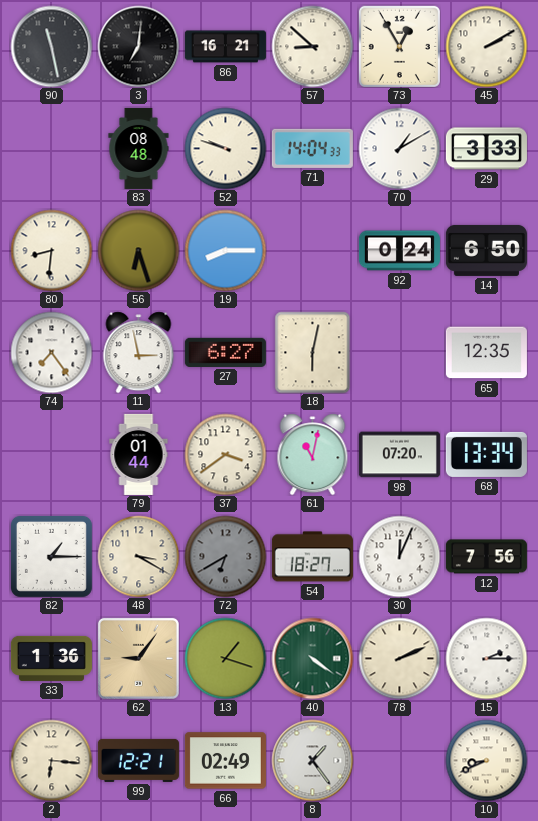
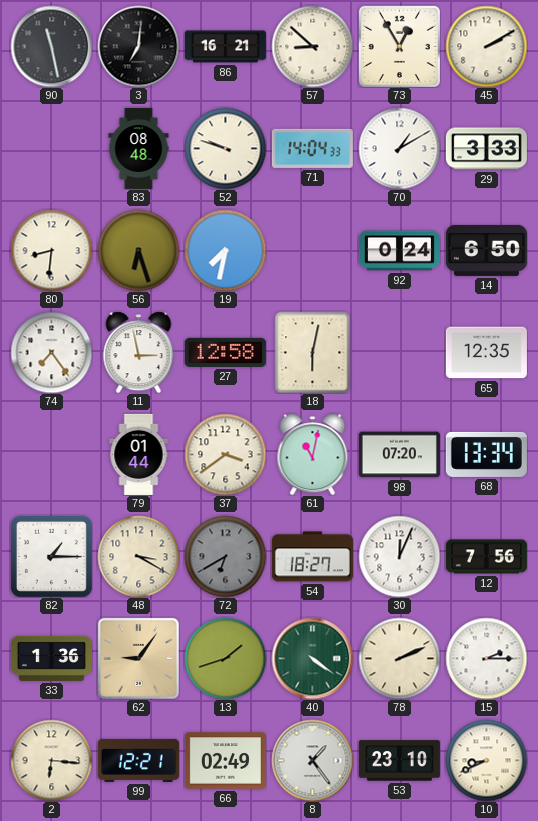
19: 8:15 -> 7:32 (225, 250)
27: 6:27 -> 12:58 (225, 352)
13: 1:18 -> 1:42 (225, 658)
53: none -> 23:10 (399, 761)
